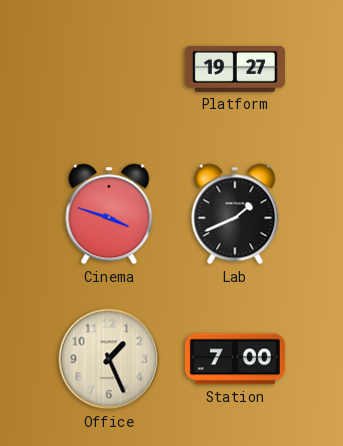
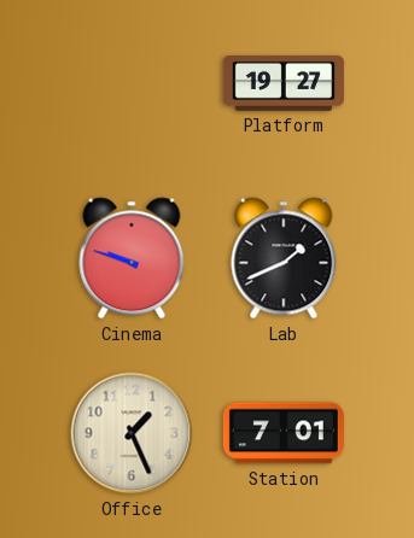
Cinema: 3:48 -> 9:48 (132, 258)
Station: 7:00 -> 7:01 (284, 433)
